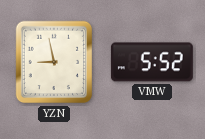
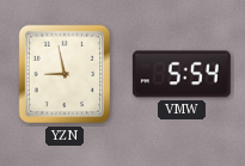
VMW: 5:52 -> 5:54 (182, 74)
